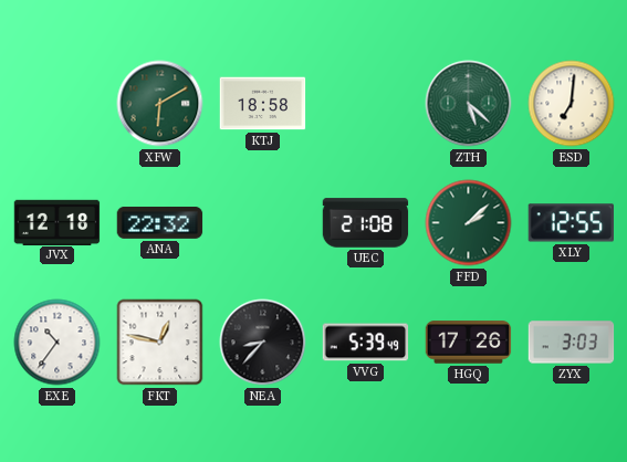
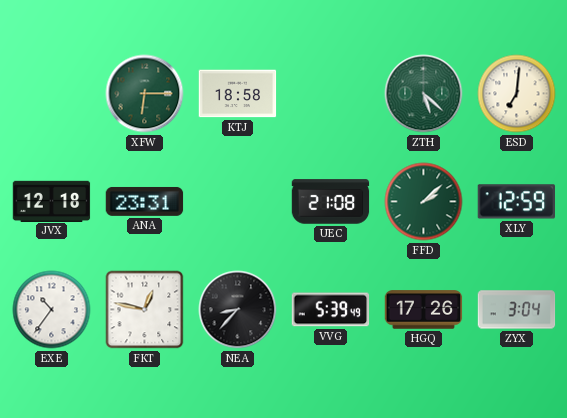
XFW: 6:10 -> 6:15 (145, 94)
ANA: 22:32 -> 23:31 (145, 201)
XLY: 12:55 -> 12:59 (517, 202)
ZYX: 3:03 -> 3:04 (517, 310)
